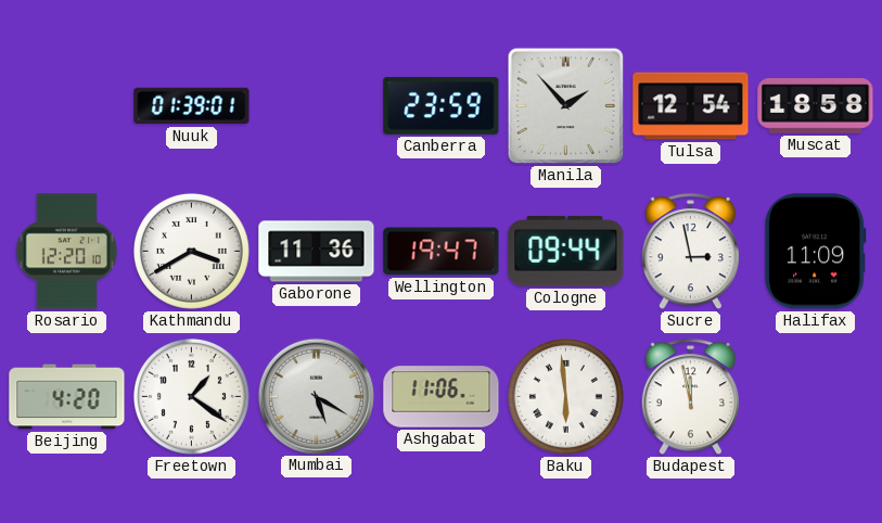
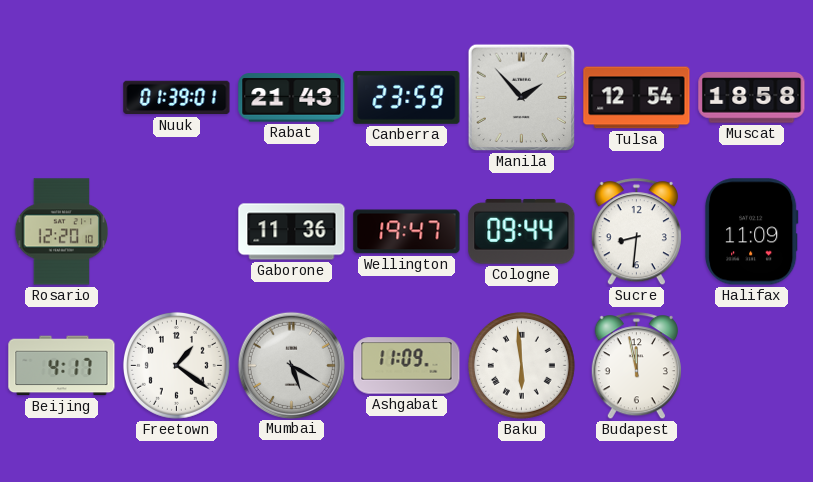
Rabat: none -> 21:43 (292, 98)
Kathmandu: 3:40 -> none (191, 251)
Sucre: 2:58 -> 8:31 (636, 232)
Beijing: 4:20 -> 4:17 (62, 366)
Ashgabat: 11:06 -> 11:09 (407, 366)
